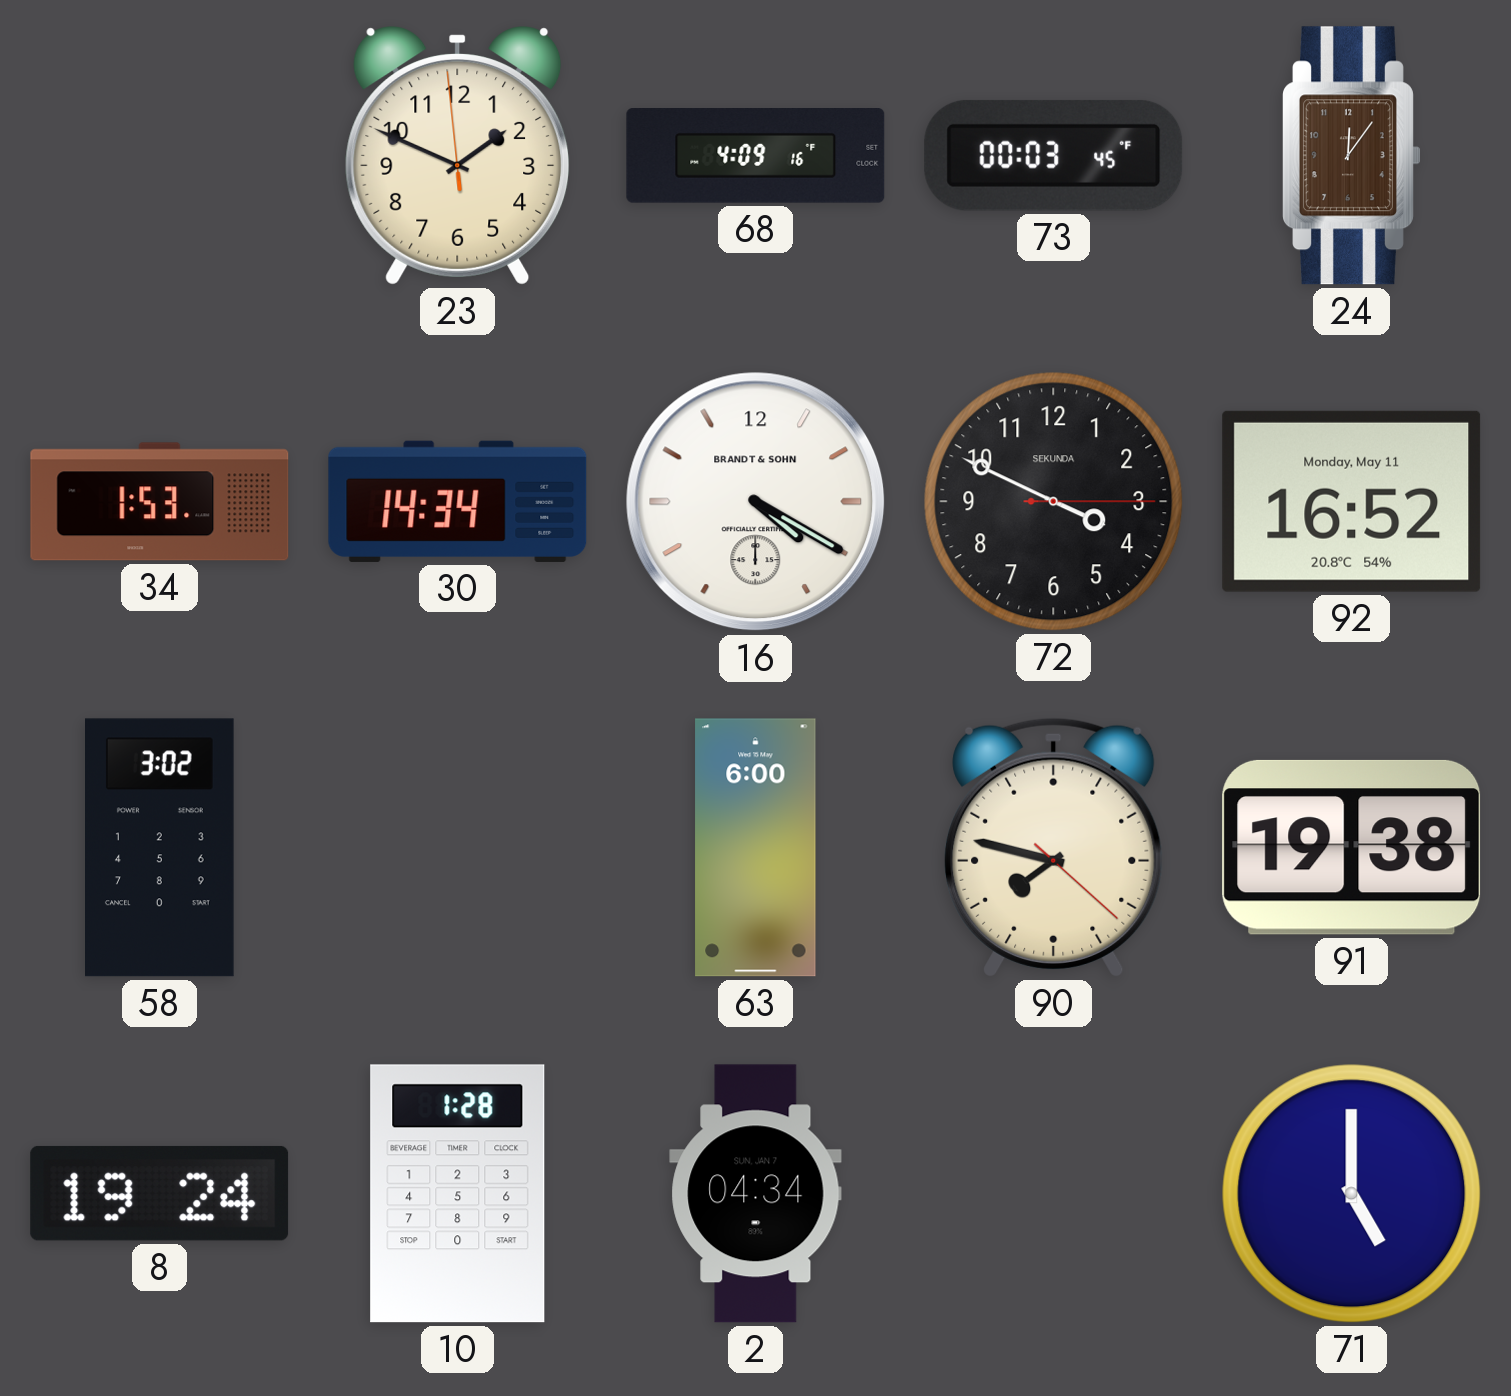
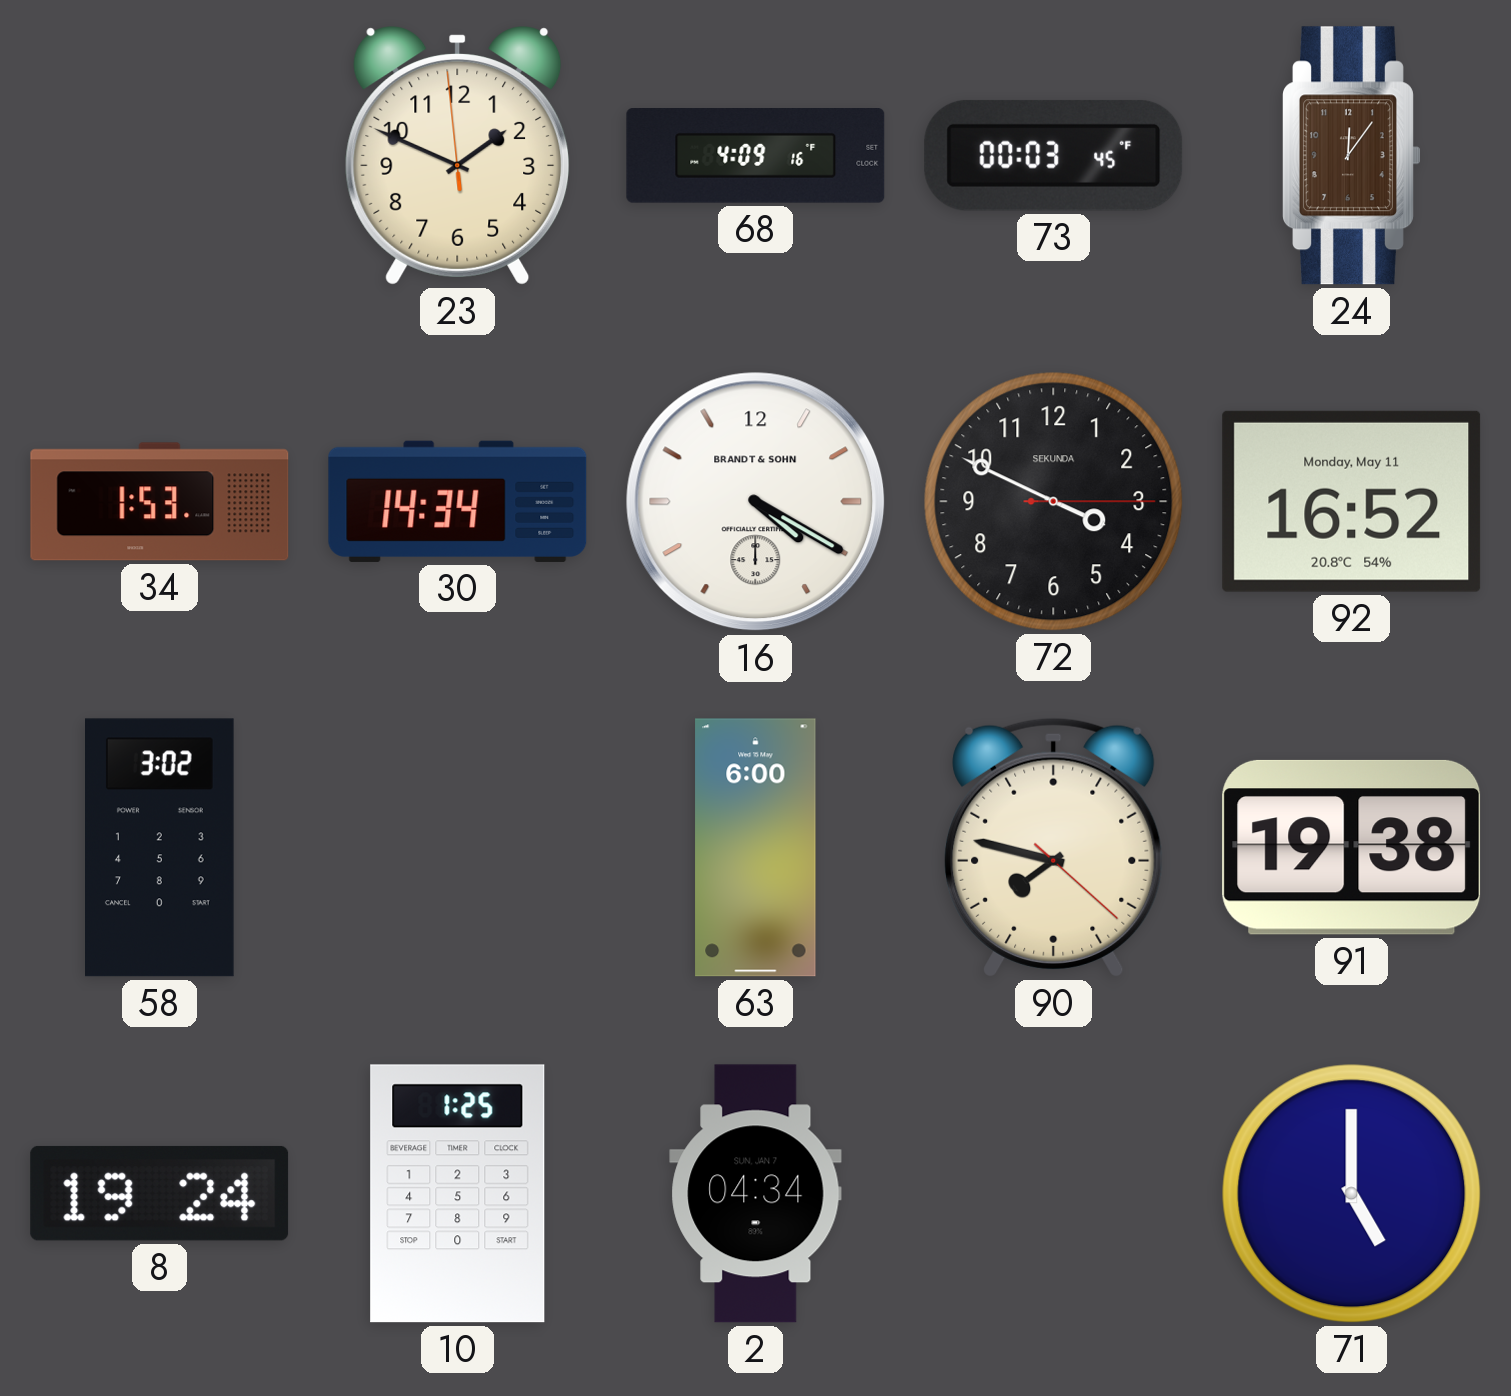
10: 1:28 -> 1:25 (458, 1194)
